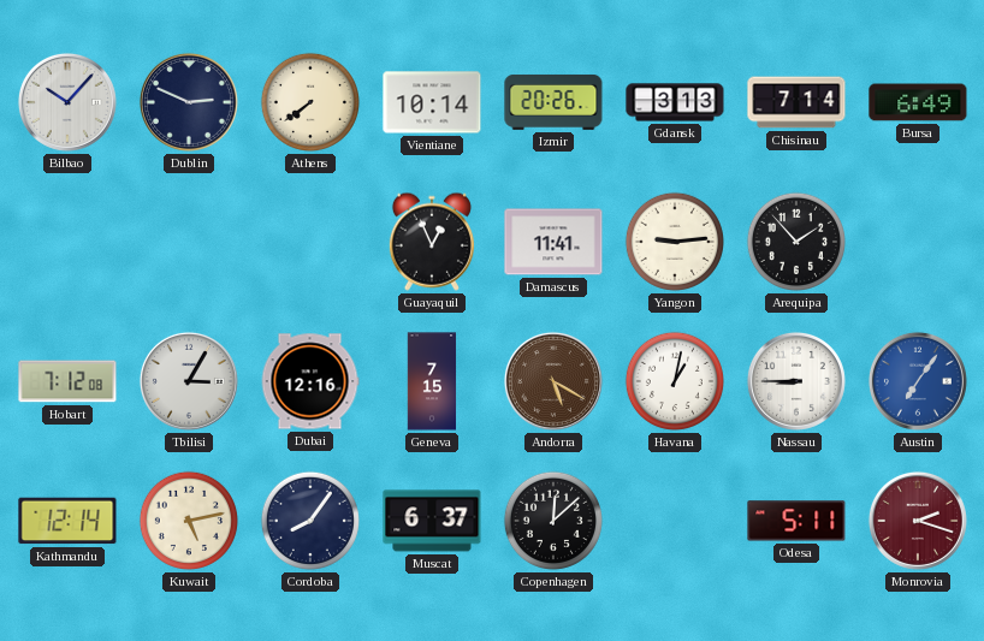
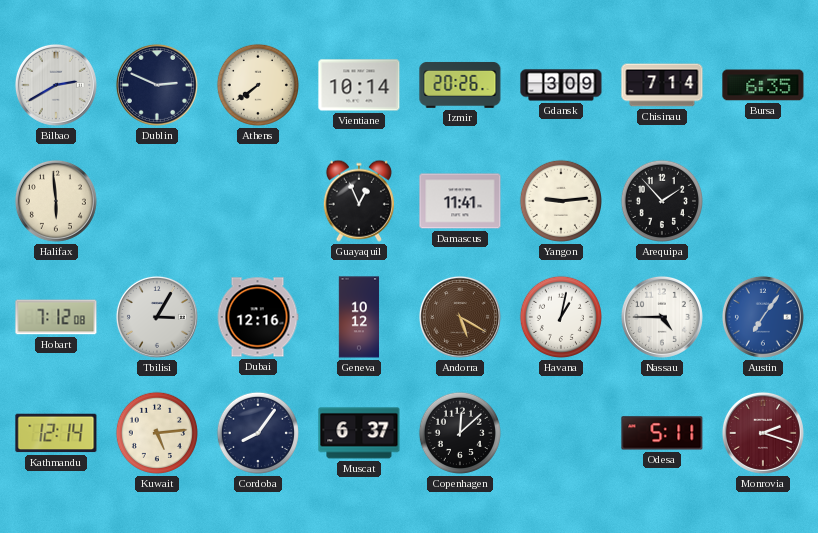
Bilbao: 10:07 -> 2:40 (56, 85)
Gdansk: 3:13 -> 3:09 (561, 85)
Bursa: 6:49 -> 6:35 (763, 85)
Halifax: none -> 5:59 (56, 201)
Geneva: 7:15 -> 10:12 (359, 317)
Nassau: 8:45 -> 4:45 (662, 317)
Kuwait: 5:13 -> 5:14 (157, 433)
